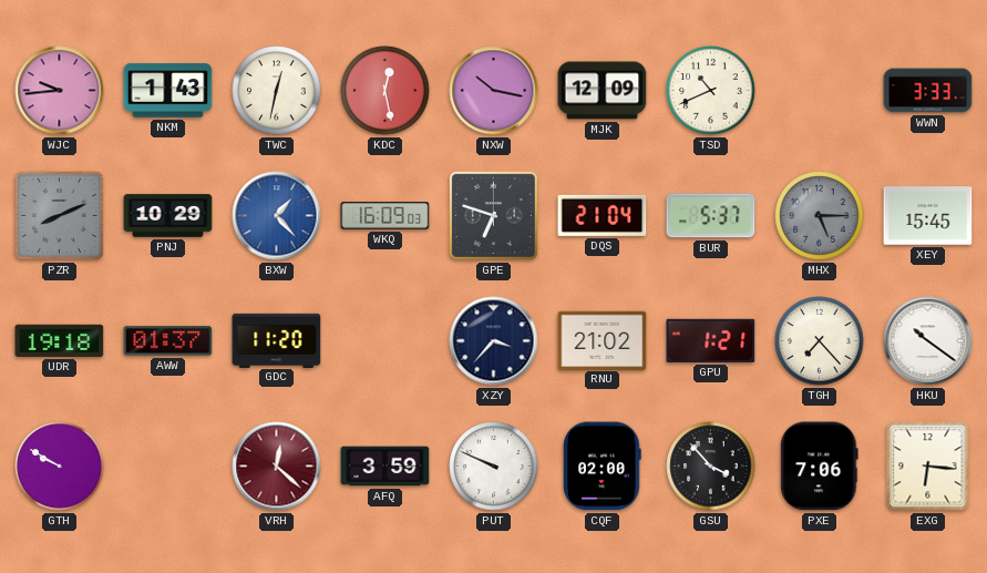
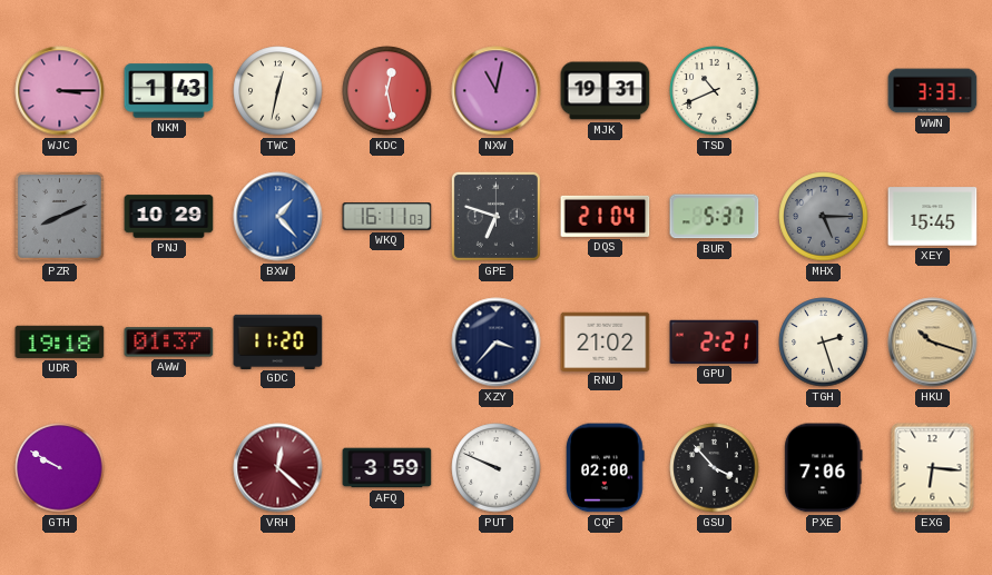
WJC: 9:44 -> 3:15 (60, 91)
NXW: 10:17 -> 11:02 (497, 91)
MJK: 12:09 -> 19:31 (606, 91)
WKQ: 16:09 -> 16:11 (387, 217)
GPU: 1:21 -> 2:21 (715, 341)
TGH: 7:23 -> 2:27 (824, 343)
HKU: 10:21 -> 10:18 (933, 343)
HKU dial: white -> champagne (933, 343)
